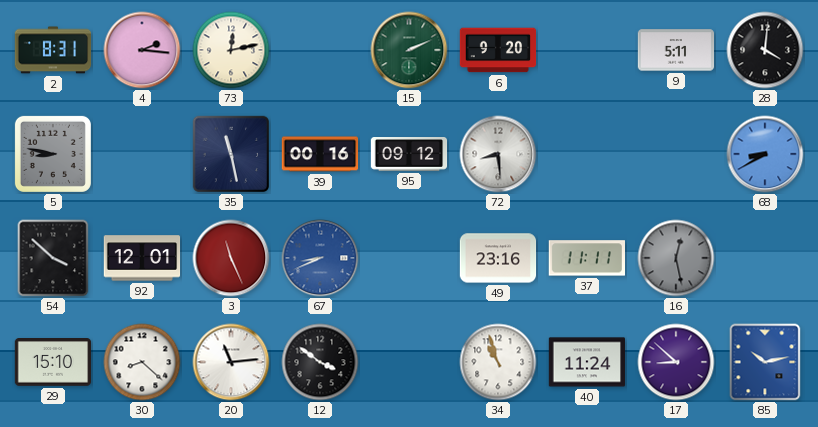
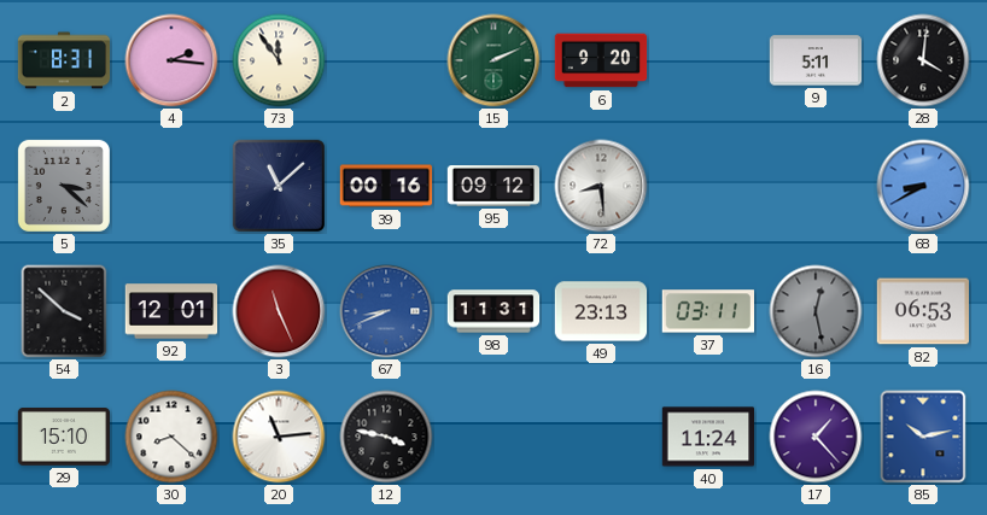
73: 12:13 -> 11:54 (279, 60)
5: 8:47 -> 3:22 (64, 186)
35: 11:28 -> 11:08 (279, 186)
98: none -> 11:31 (493, 311)
49: 23:16 -> 23:13 (601, 311)
37: 11:11 -> 03:11 (707, 311)
82: none -> 06:53 (923, 311)
12: 3:51 -> 3:47 (386, 437)
34: 10:57 -> none (498, 362)
17: 8:52 -> 1:23 (816, 437)
